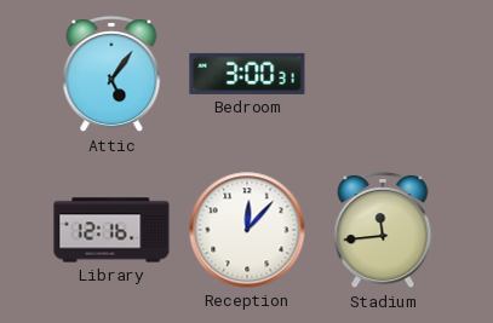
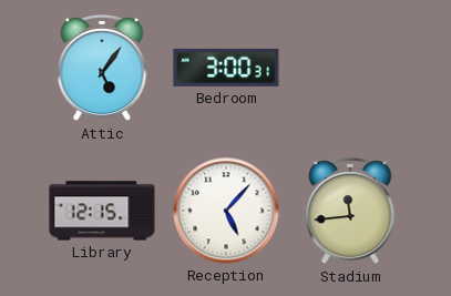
Library: 12:16 -> 12:15 (102, 211)
Reception: 12:07 -> 5:07 (226, 211)
